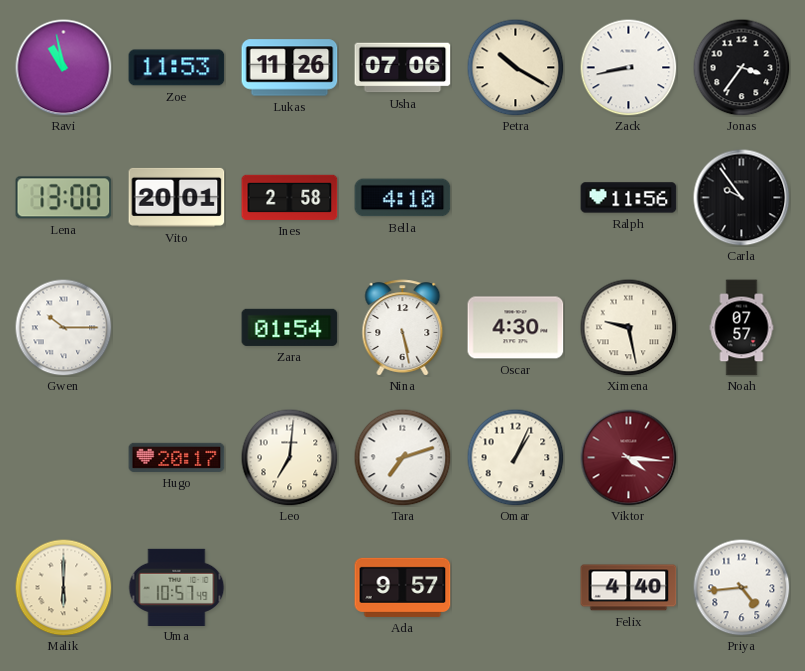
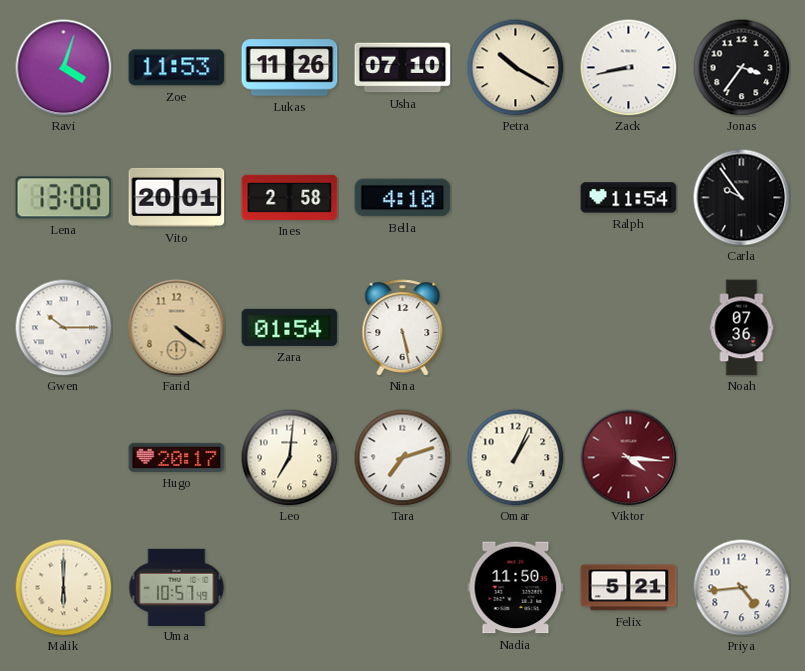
Ravi: 10:58 -> 4:03 (64, 68)
Usha: 07:06 -> 07:10 (403, 68)
Ralph: 11:56 -> 11:54 (629, 198)
Farid: none -> 4:21 (177, 328)
Oscar: 4:30 -> none (516, 328)
Ximena: 9:28 -> none (628, 327)
Noah: 07:57 -> 07:36 (742, 328)
Ada: 9:57 -> none (403, 587)
Nadia: none -> 11:50 (516, 588)
Felix: 4:40 -> 5:21 (629, 588)
